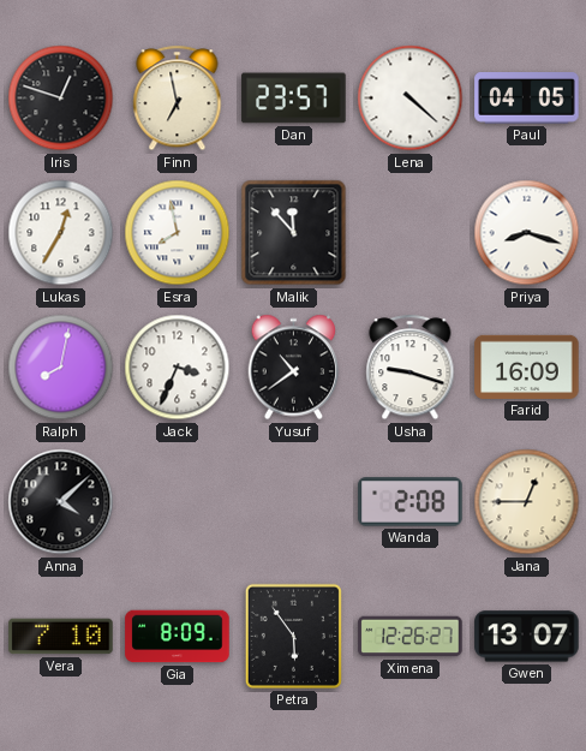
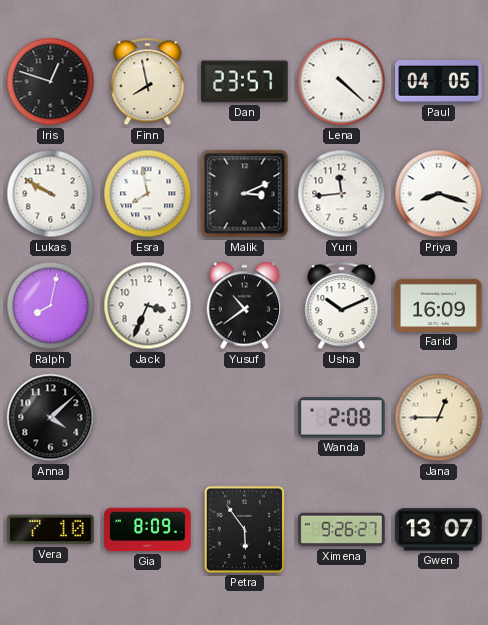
Finn: 6:58 -> 7:58 (148, 82)
Lukas: 12:35 -> 9:50 (51, 194)
Malik: 11:53 -> 3:11 (245, 194)
Yuri: none -> 11:44 (342, 194)
Usha: 9:18 -> 10:11 (342, 306)
Ximena: 12:26 -> 9:26 (342, 530)
